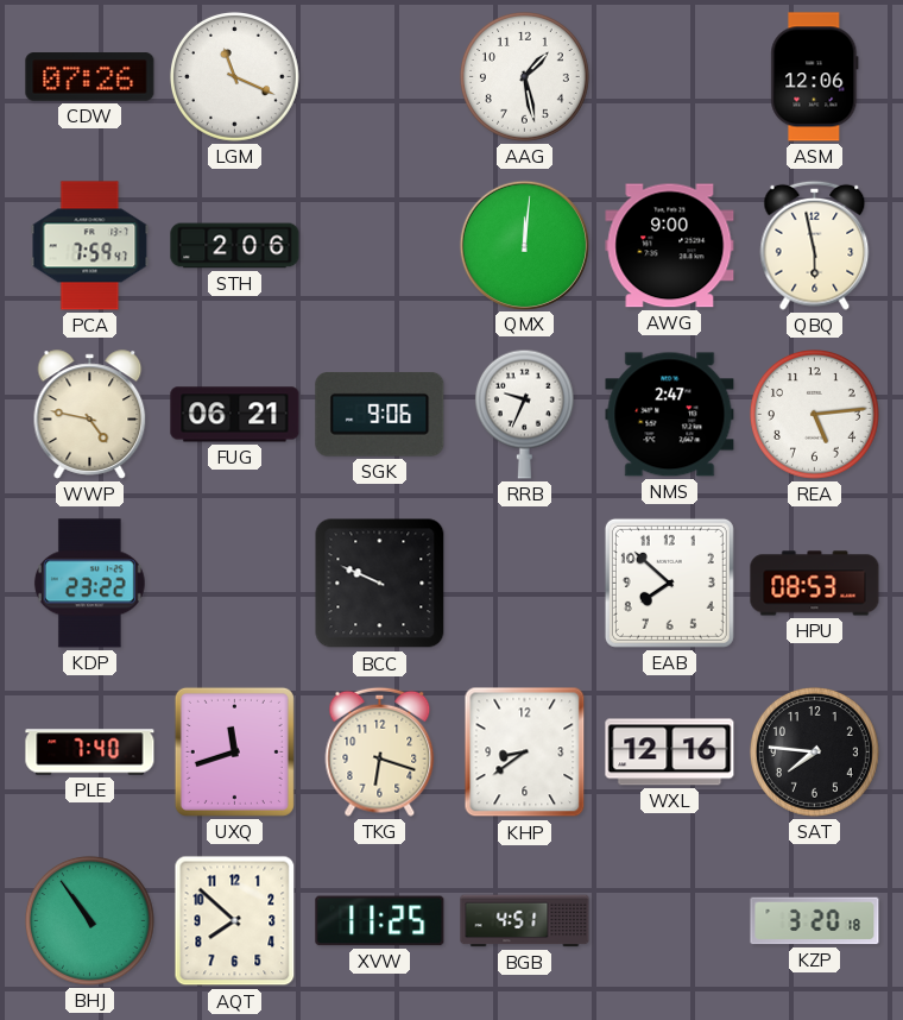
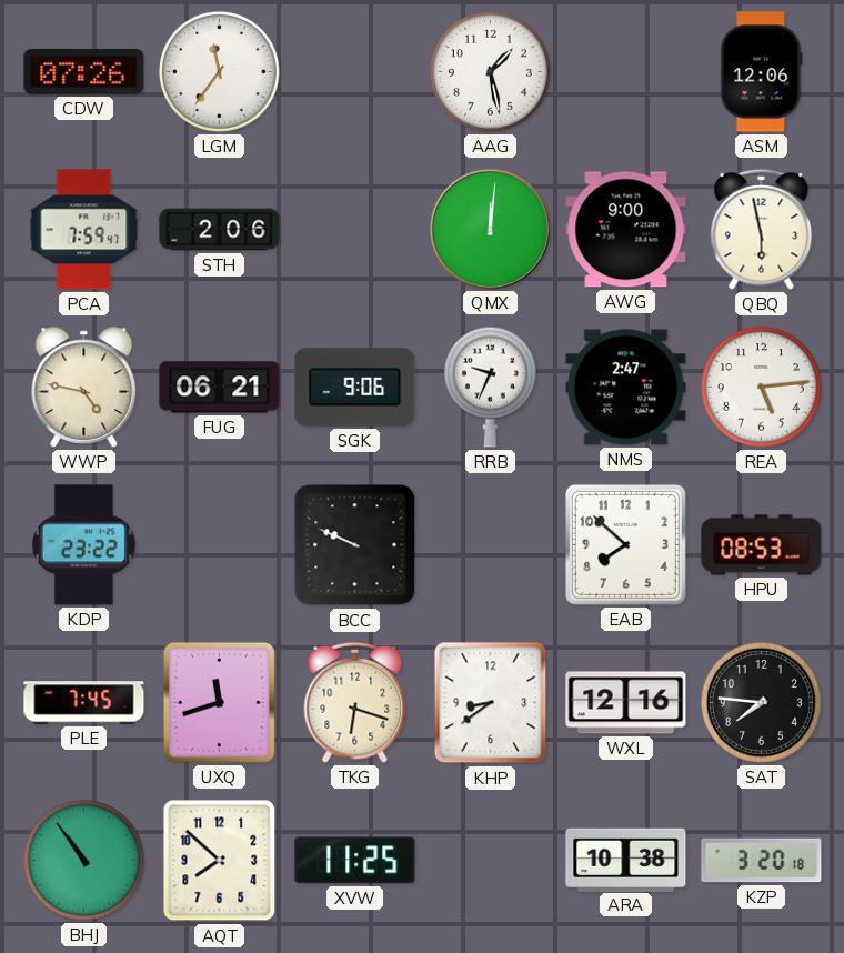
LGM: 11:19 -> 11:36 (219, 71)
PLE: 7:40 -> 7:45 (84, 703)
BGB: 4:51 -> none (525, 921)
ARA: none -> 10:38 (626, 860)
